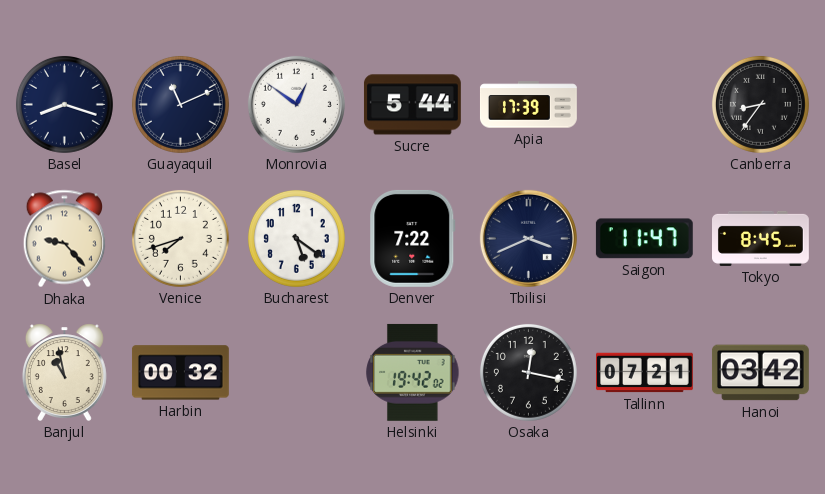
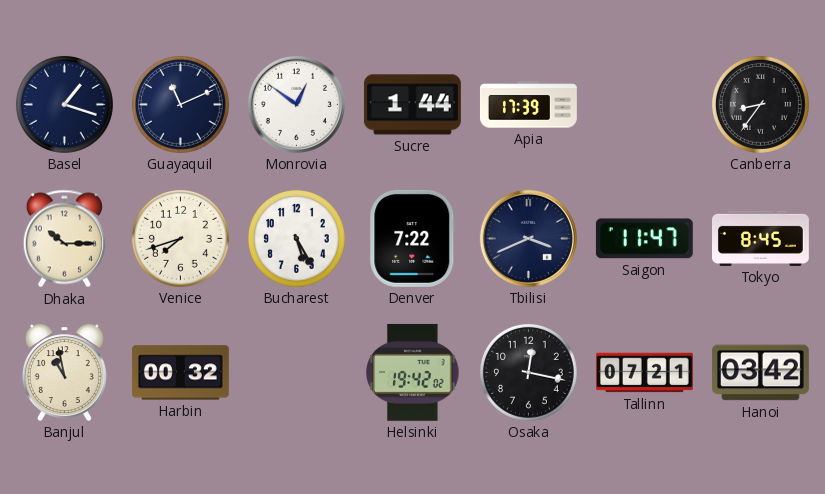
Basel: 8:18 -> 1:18 (64, 104)
Sucre: 5:44 -> 1:44 (412, 105)
Dhaka: 9:23 -> 10:15 (64, 239)
Bucharest: 5:21 -> 5:25 (296, 238)
